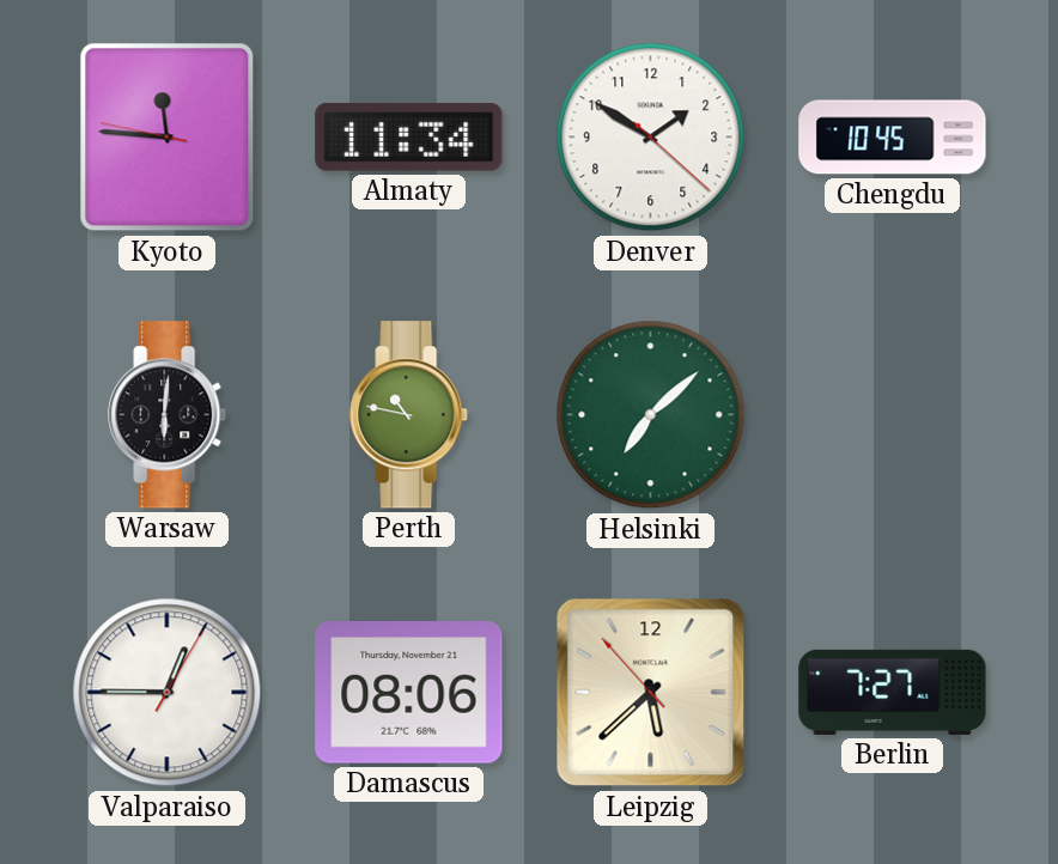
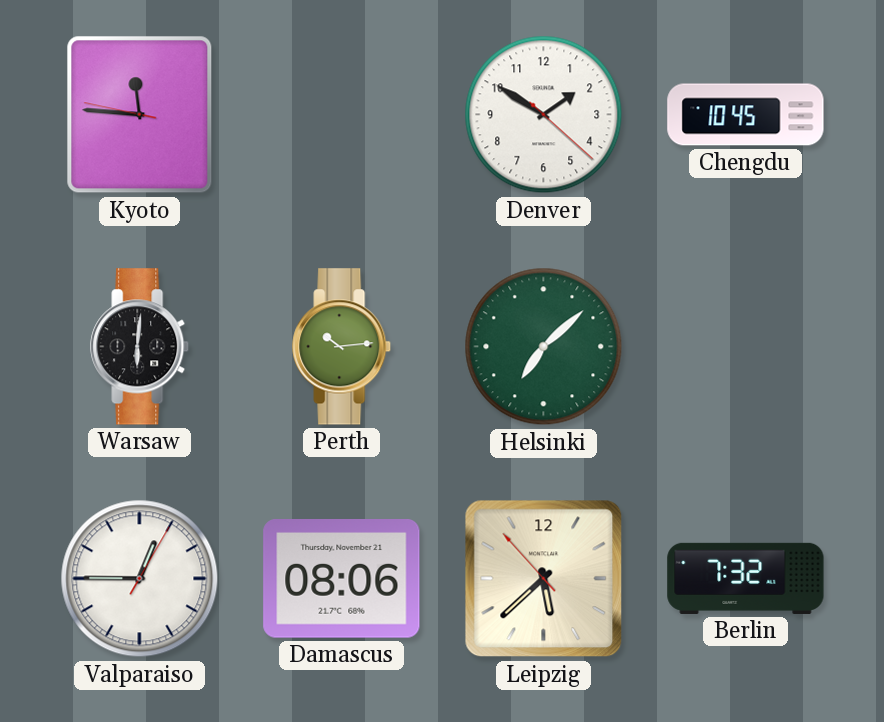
Almaty: 11:34 -> none (409, 138)
Perth: 10:47 -> 10:14 (342, 347)
Berlin: 7:27 -> 7:32 (746, 578)
